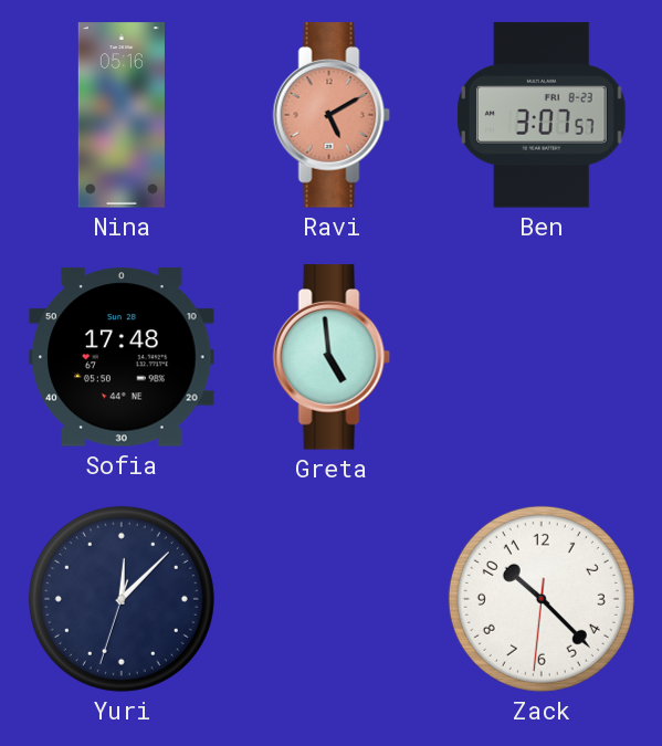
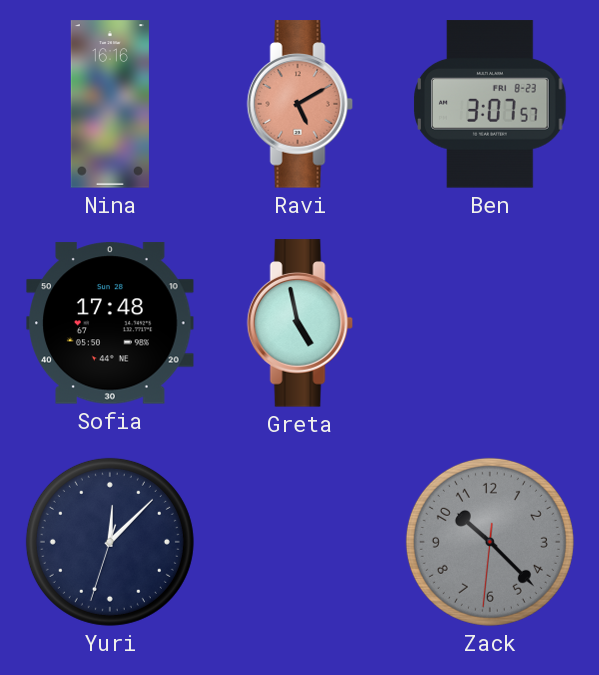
Nina: 05:16 -> 16:16 (110, 104)
Greta: 4:59 -> 4:58 (300, 323)
Zack dial: white -> grey (490, 542)
